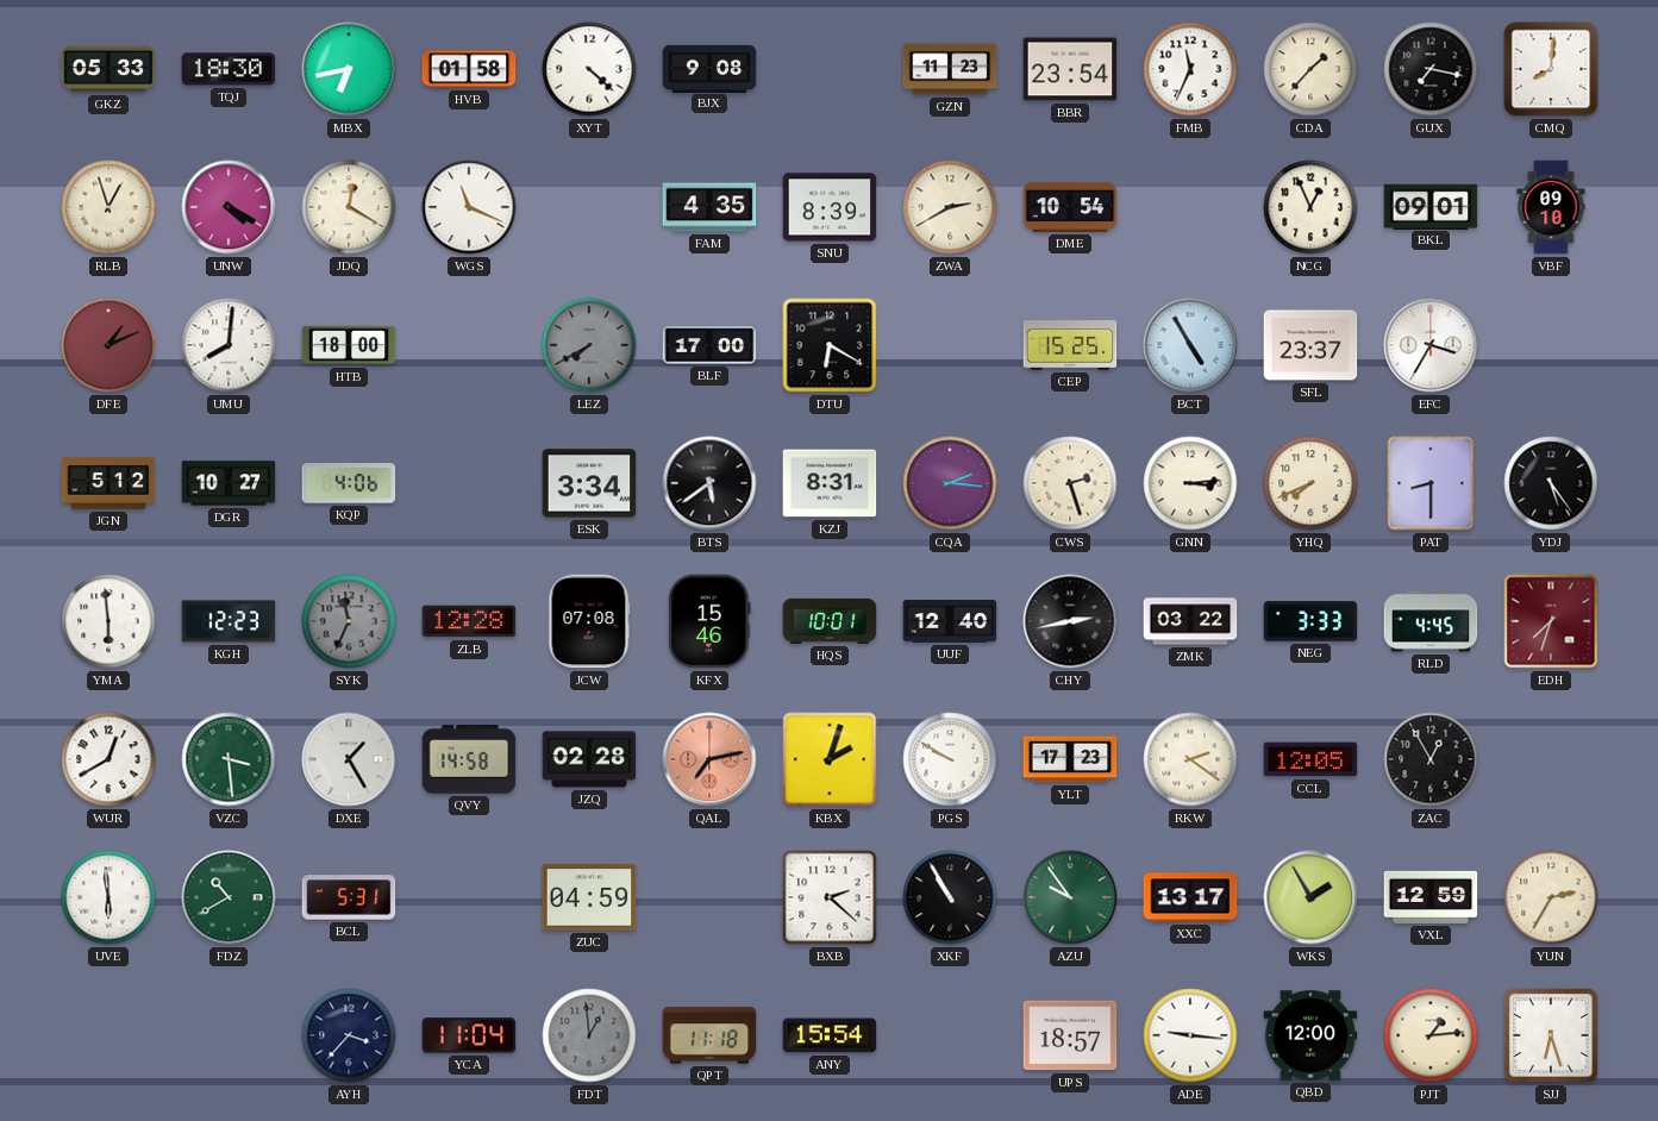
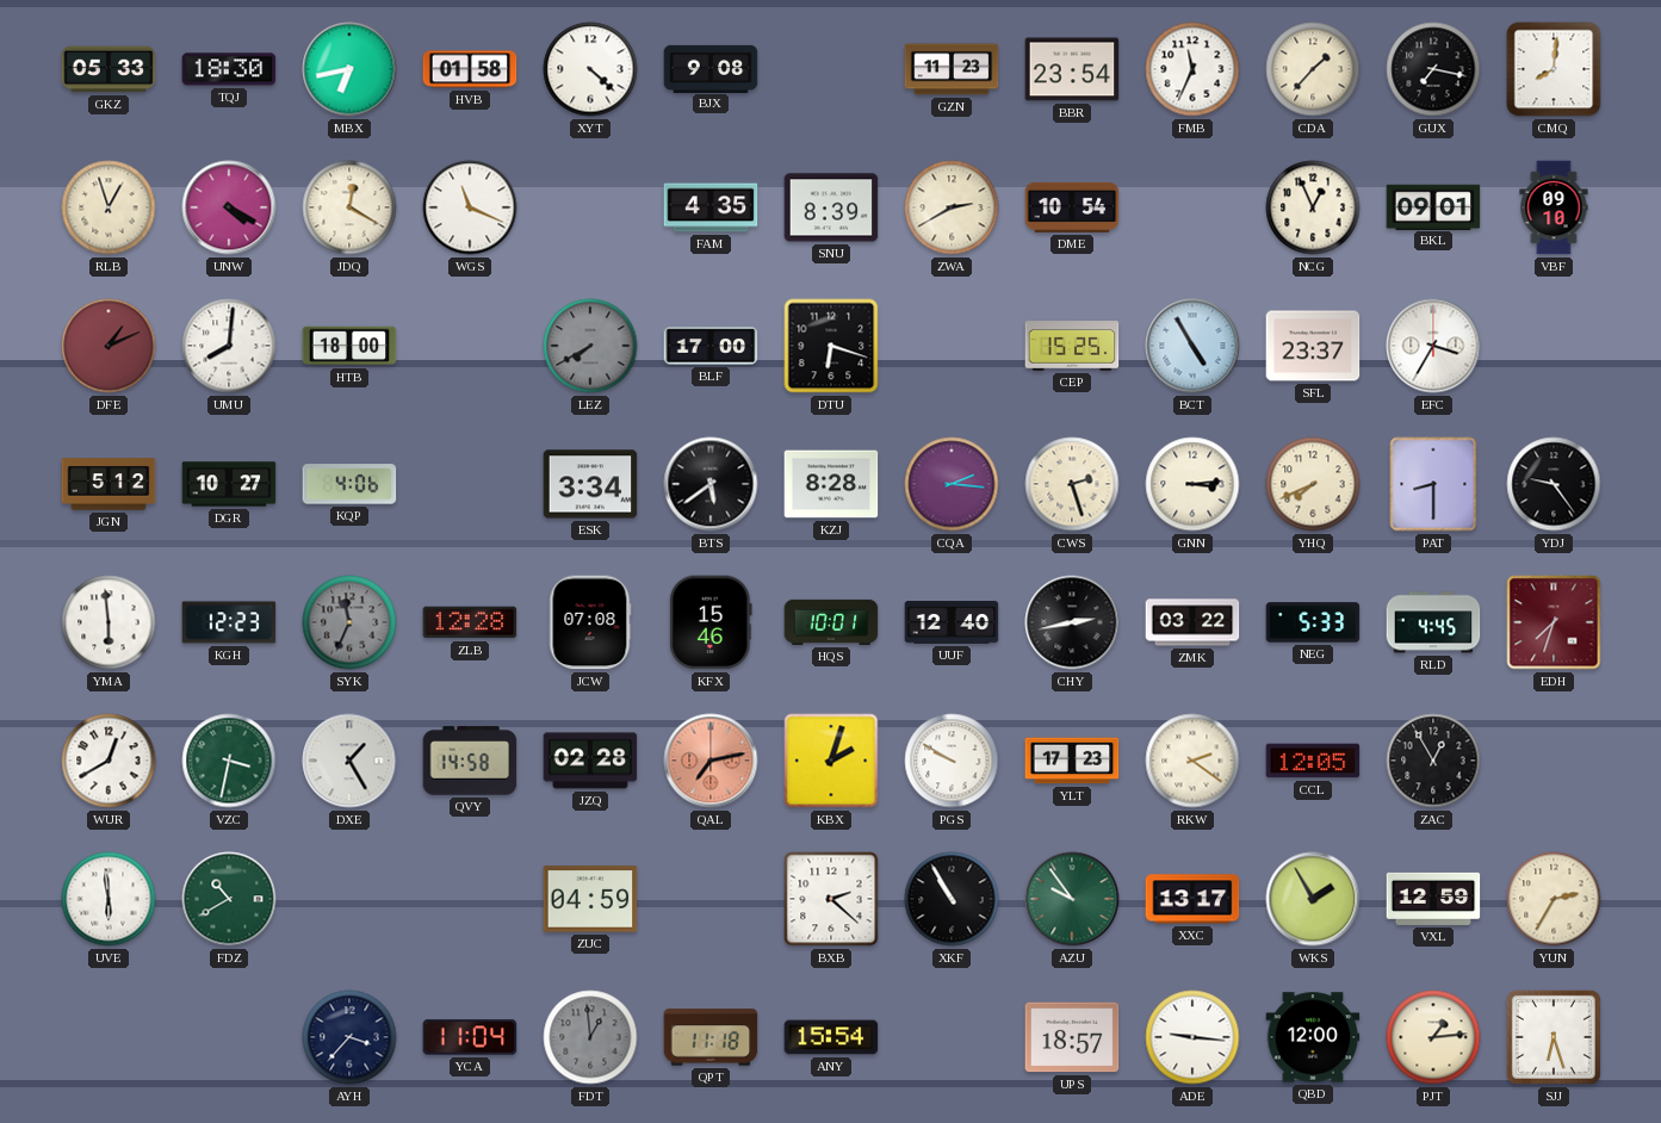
DTU: 6:20 -> 6:18 (831, 346)
KZJ: 8:31 -> 8:28 (831, 484)
YDJ: 5:24 -> 9:24 (1554, 484)
NEG: 3:33 -> 5:33 (1313, 622)
VZC: 3:29 -> 3:32 (229, 761)
BCL: 5:31 -> none (349, 897)
